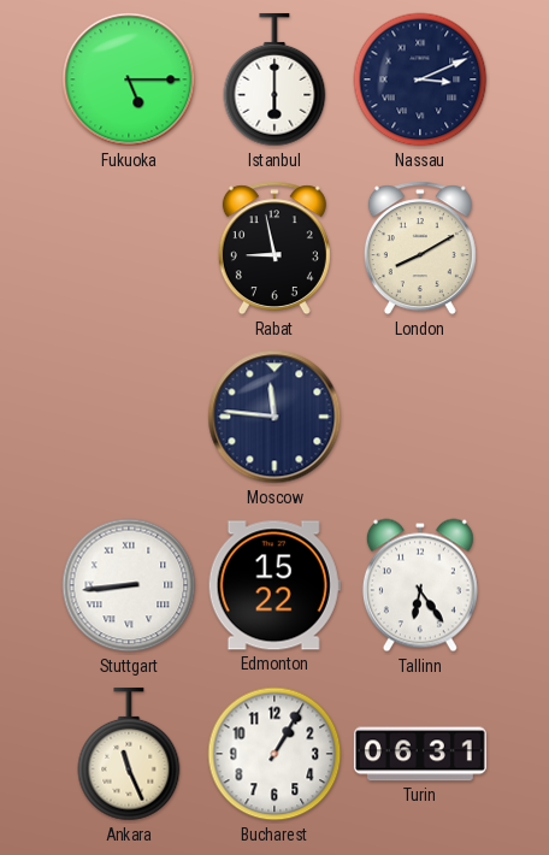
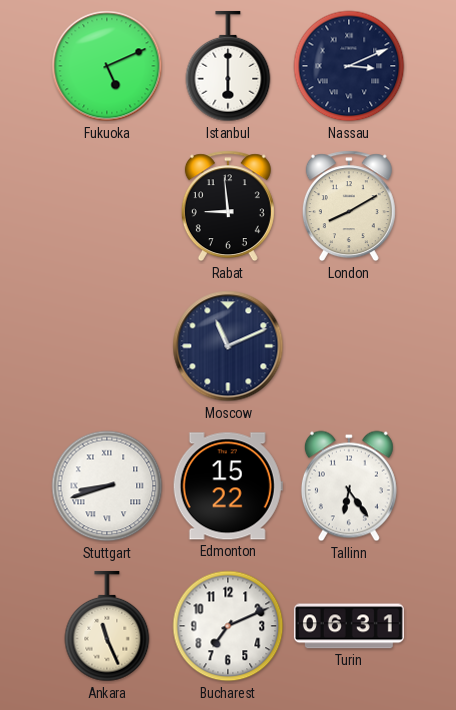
Fukuoka: 5:15 -> 5:11 (107, 66)
Rabat: 8:58 -> 8:59 (228, 206)
Moscow: 11:46 -> 11:11 (228, 346)
Stuttgart: 8:44 -> 8:42 (107, 486)
Bucharest: 1:05 -> 7:11 (228, 626)
